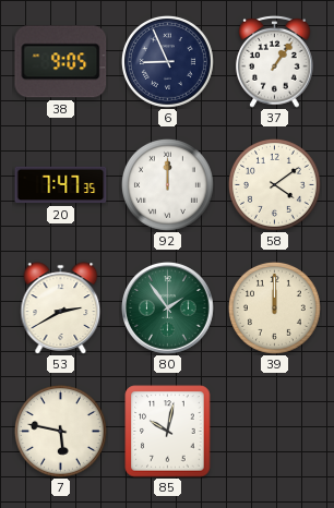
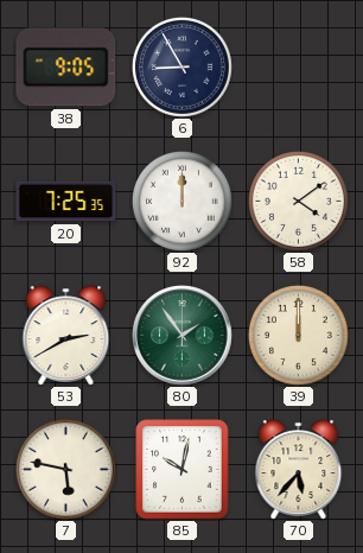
6: 8:56 -> 8:55 (181, 66)
37: 1:06 -> none (275, 61)
20: 7:47 -> 7:25 (66, 202)
70: none -> 5:37 (299, 470)
